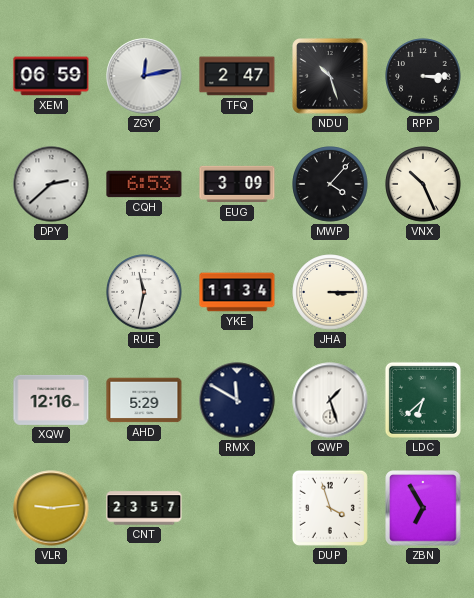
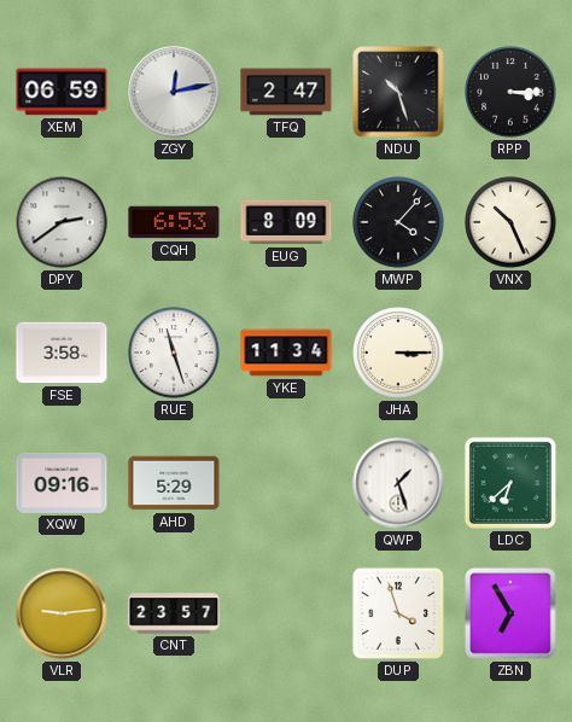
DPY: 2:38 -> 2:39 (62, 222)
EUG: 3:09 -> 8:09 (286, 222)
FSE: none -> 3:58 (62, 353)
RUE: 11:32 -> 11:27 (174, 353)
XQW: 12:16 -> 09:16 (62, 483)
RMX: 11:50 -> none (237, 400)
